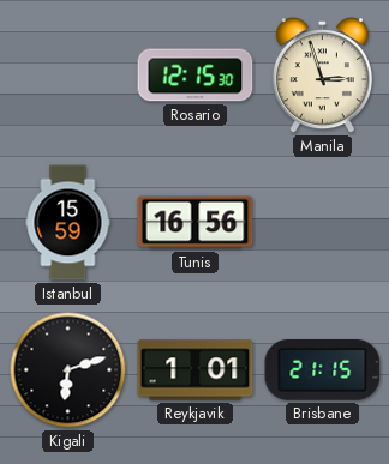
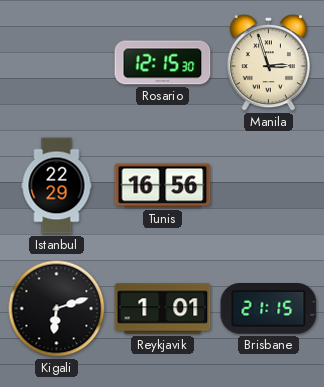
Istanbul: 15:59 -> 22:29 (57, 186)
